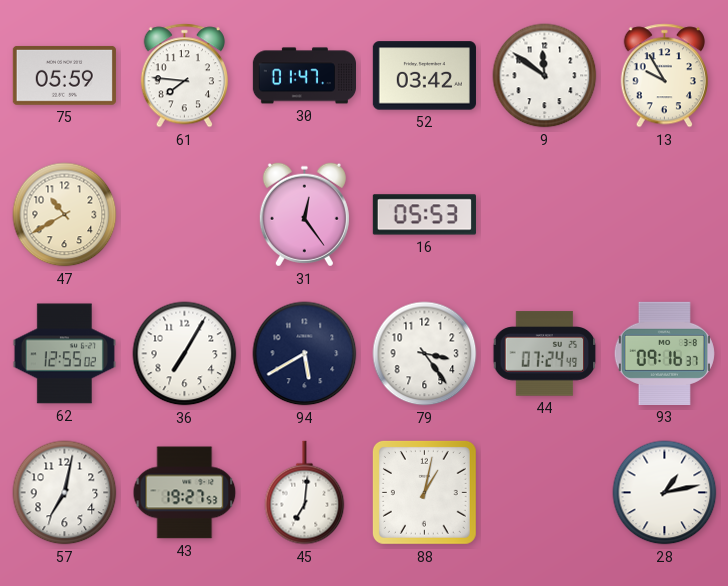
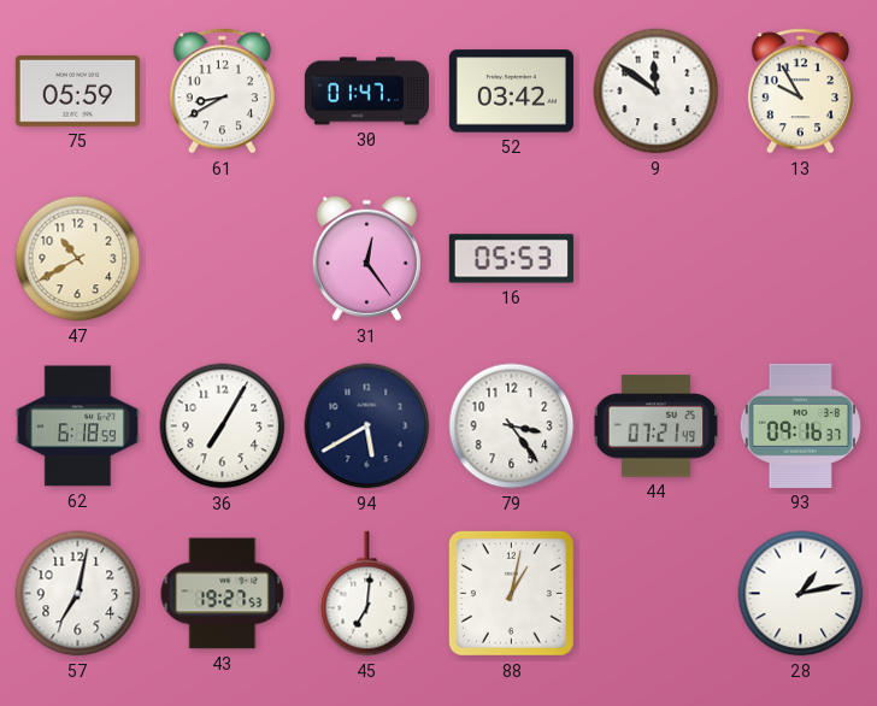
61: 7:46 -> 8:40 (222, 92)
62: 12:55 -> 6:18 (77, 426)
44: 07:24 -> 07:21 (657, 426)
